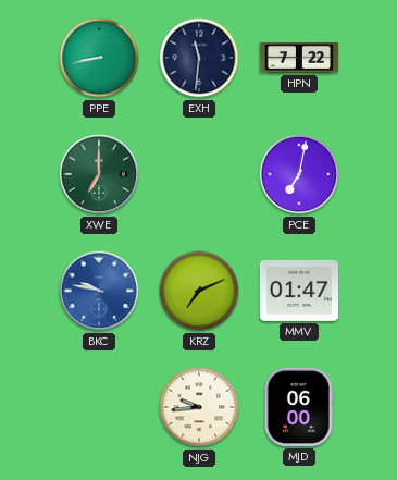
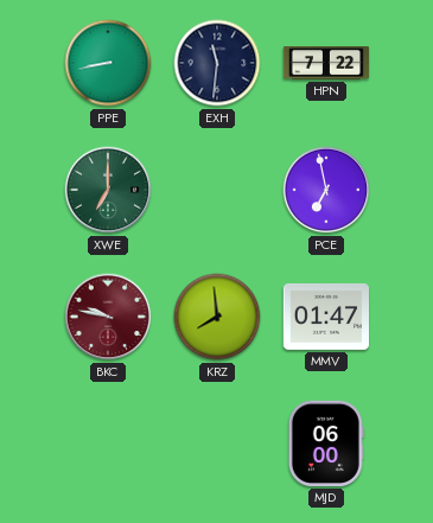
PCE: 7:02 -> 6:58 (326, 190)
BKC dial: blue -> burgundy (108, 317)
KRZ: 7:11 -> 7:59 (217, 317)
NJG: 9:44 -> none (199, 407)
